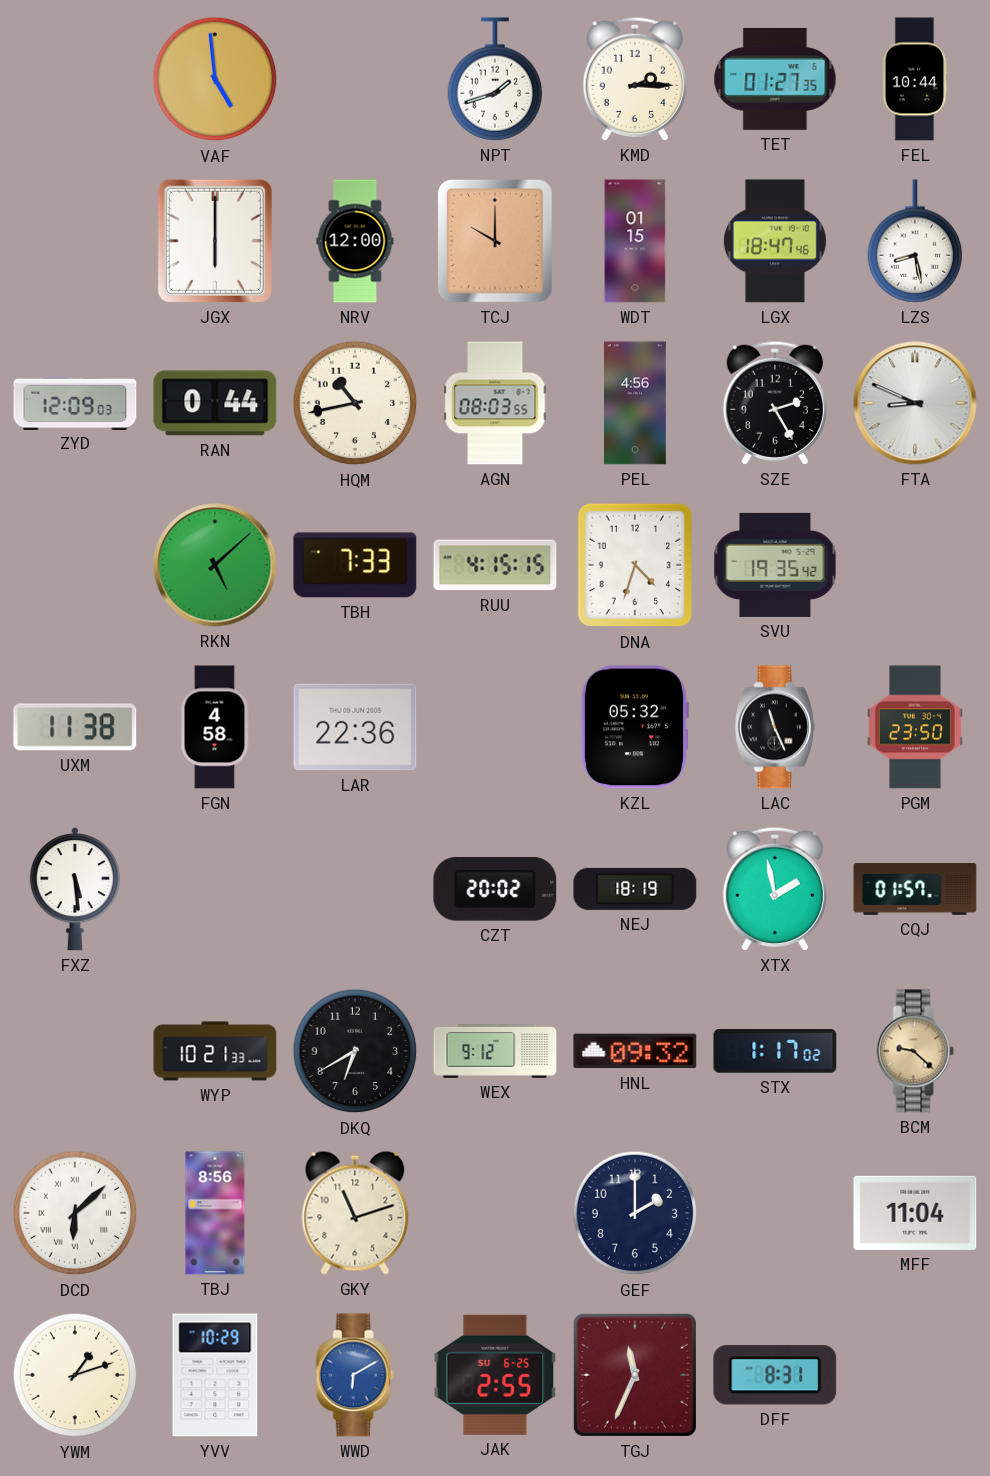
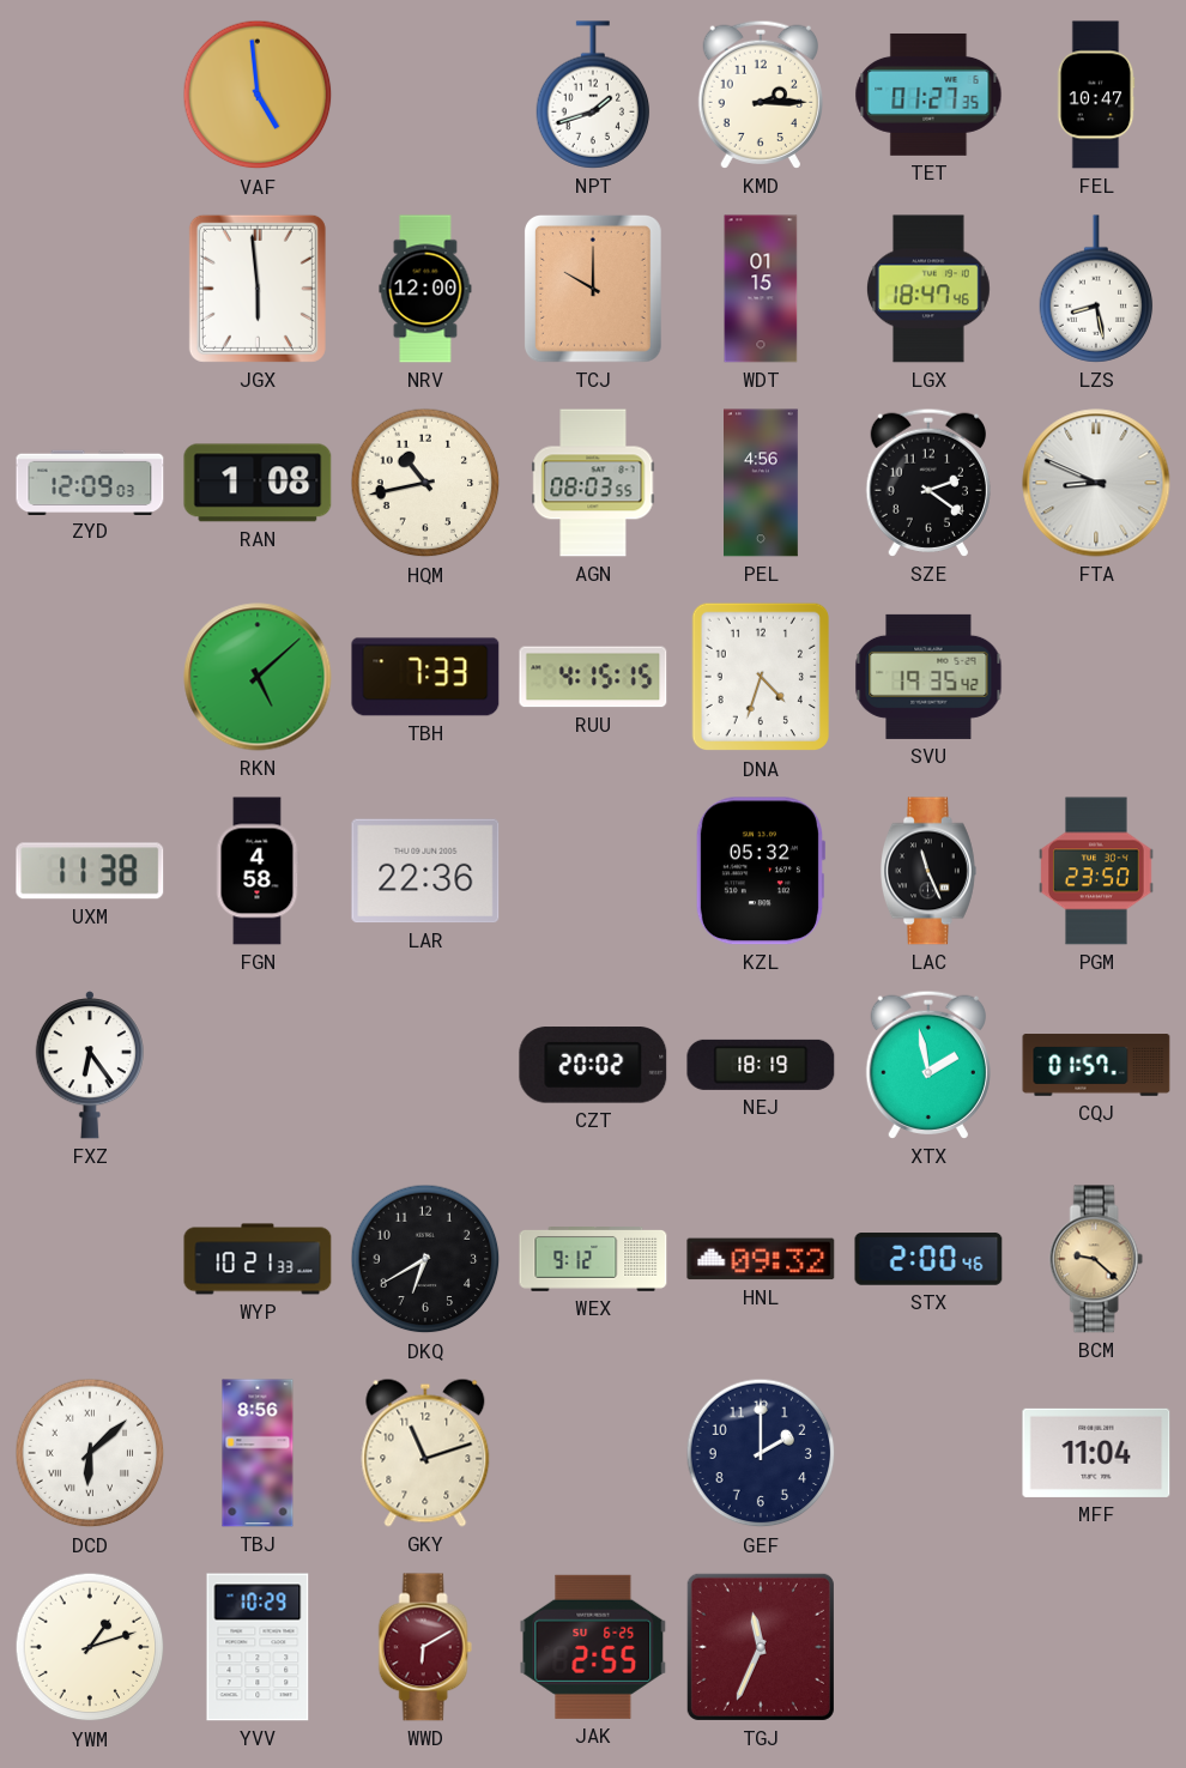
FEL: 10:44 -> 10:47 (1096, 95)
JGX: 6:00 -> 5:59 (258, 289)
RAN: 0:44 -> 1:08 (258, 483)
SZE: 2:25 -> 2:21 (928, 483)
FXZ: 5:29 -> 6:24 (90, 1065)
STX: 1:17 -> 2:00 (928, 1259)
WWD dial: blue -> burgundy (425, 1647)
DFF: 8:31 -> none (775, 1375)
